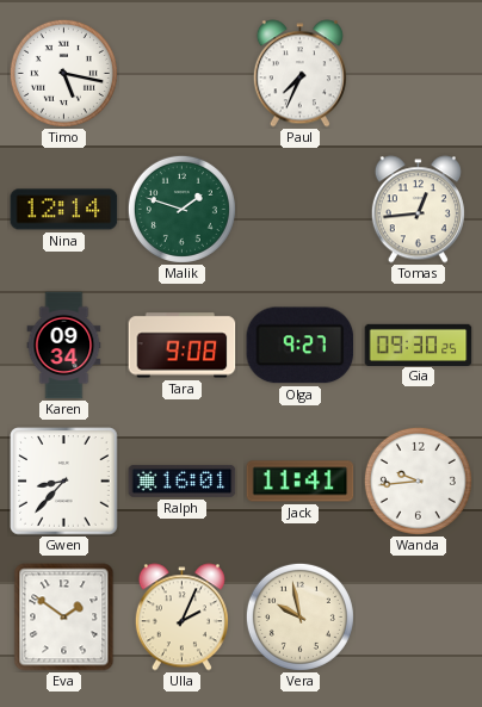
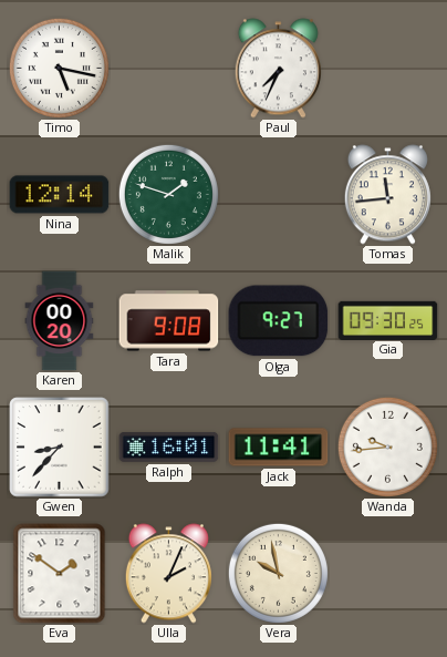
Tomas: 12:44 -> 11:44 (387, 195)
Karen: 09:34 -> 00:20 (60, 321)
